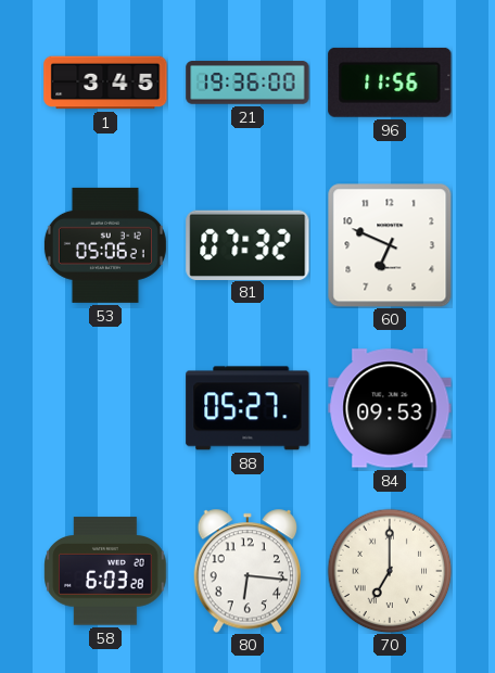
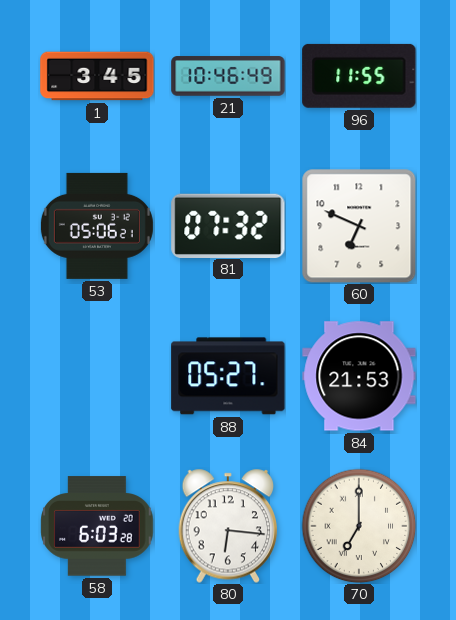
21: 19:36 -> 10:46 (228, 76)
96: 11:56 -> 11:55 (359, 76)
84: 09:53 -> 21:53 (359, 376)
